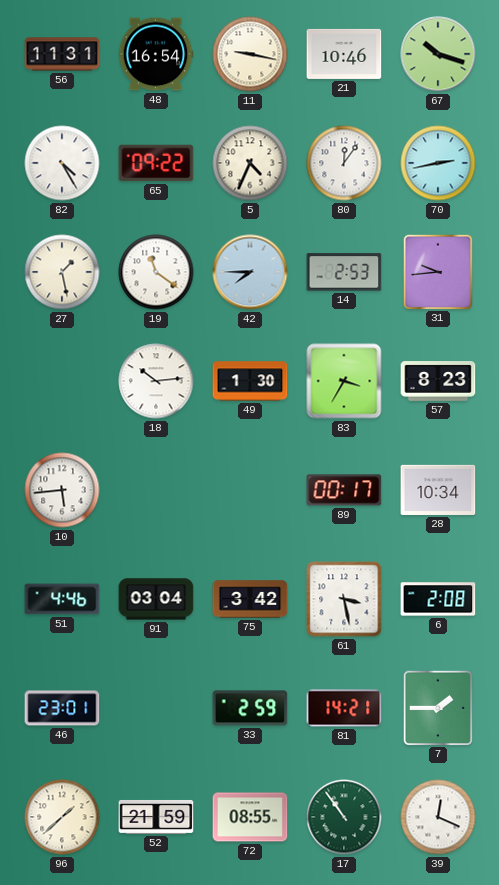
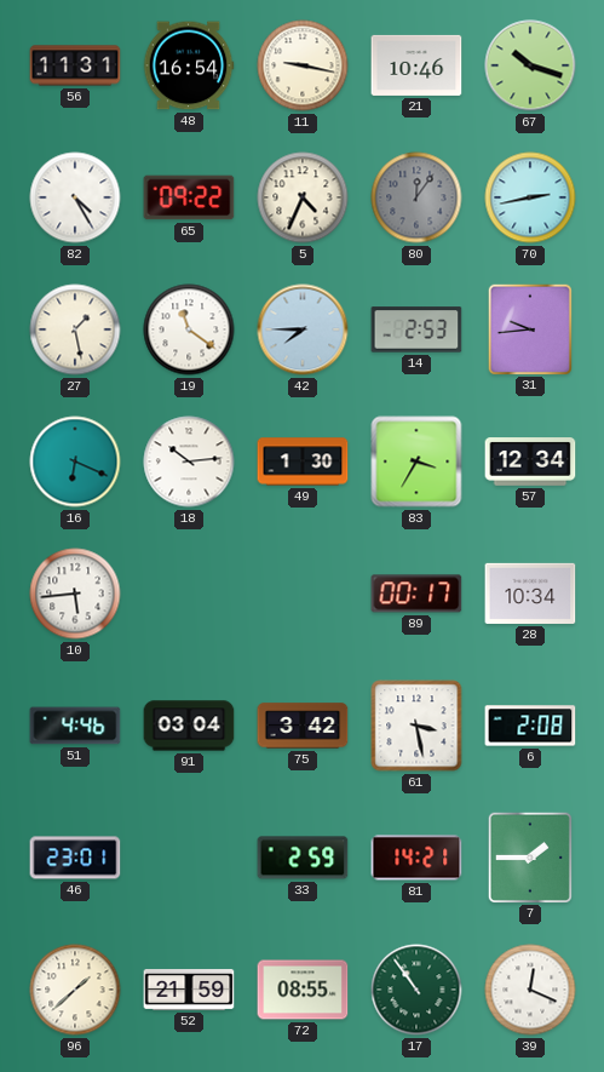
80 dial: white -> grey (416, 197)
16: none -> 6:19 (75, 462)
57: 8:23 -> 12:34 (530, 462)
